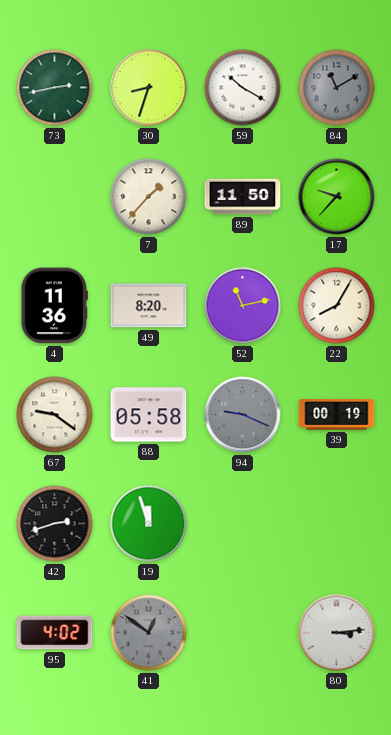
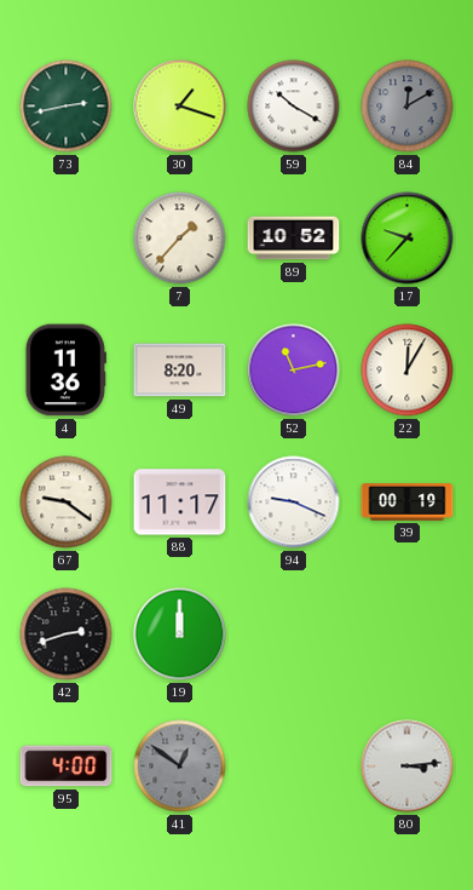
30: 8:33 -> 1:18 (180, 107)
84: 11:10 -> 12:10 (408, 107)
89: 11:50 -> 10:52 (294, 239)
22: 8:05 -> 12:05 (408, 371)
88: 05:58 -> 11:17 (180, 503)
94 dial: grey -> white (294, 503)
19: 11:57 -> 12:00 (180, 635)
95: 4:02 -> 4:00 (67, 766)
